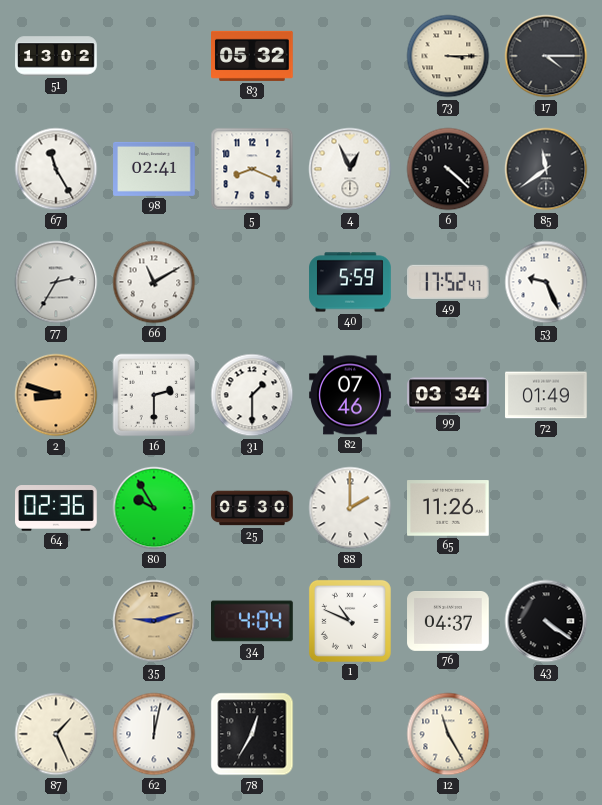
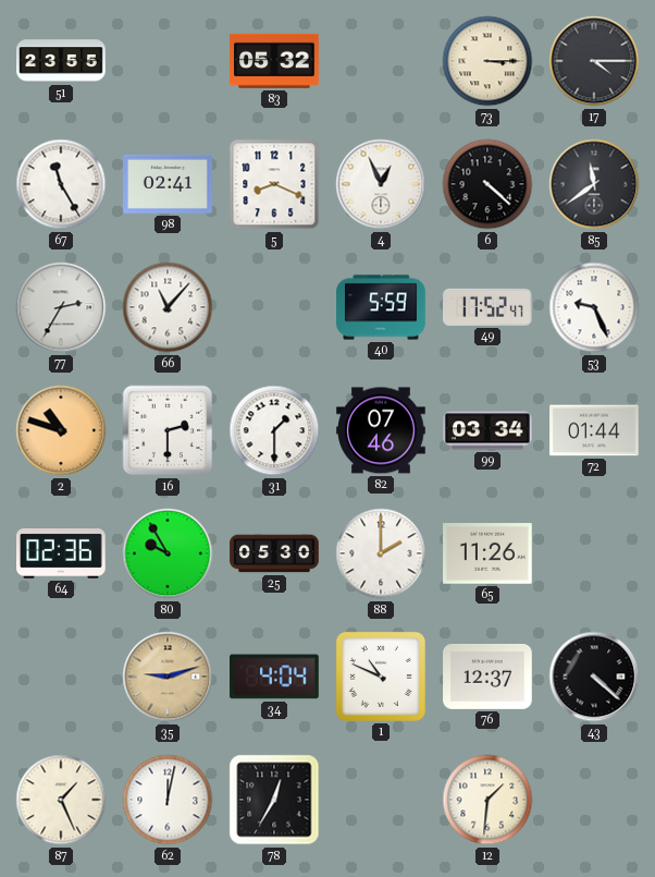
51: 13:02 -> 23:55 (61, 61)
66: 11:10 -> 11:07 (168, 307)
2: 8:48 -> 10:48 (61, 430)
72: 01:49 -> 01:44 (594, 430)
76: 04:37 -> 12:37 (487, 678)
43: 4:21 -> 4:22 (594, 677)
12: 11:25 -> 1:31 (487, 800)
